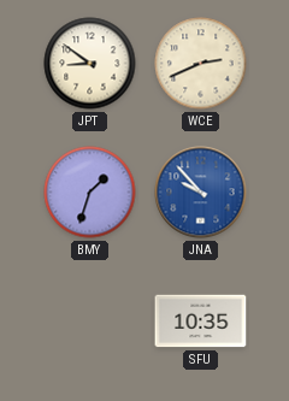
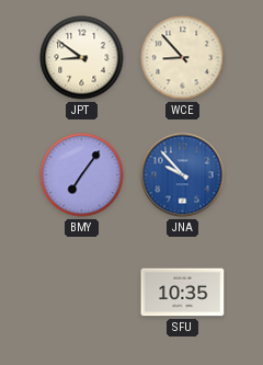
WCE: 2:41 -> 8:53 (183, 58)
BMY: 1:33 -> 7:06 (82, 175)
